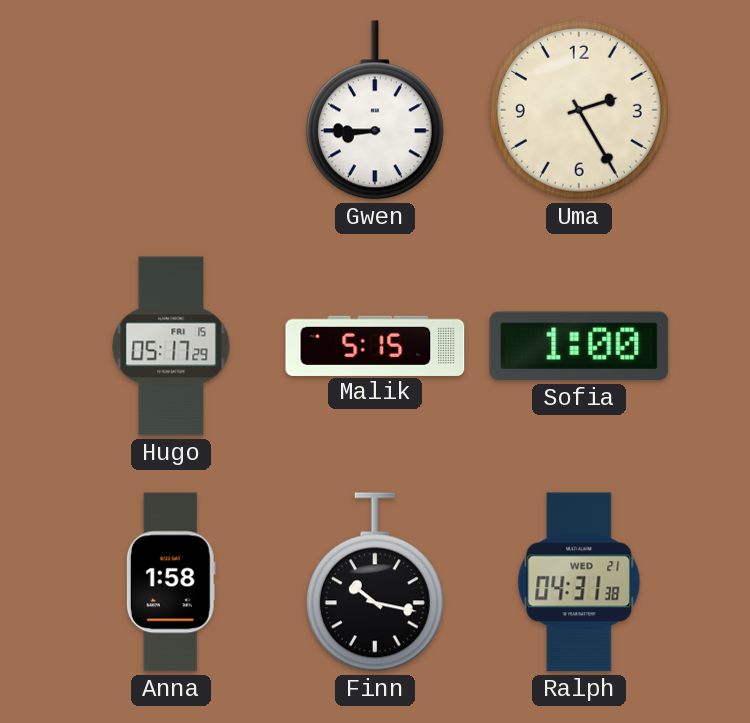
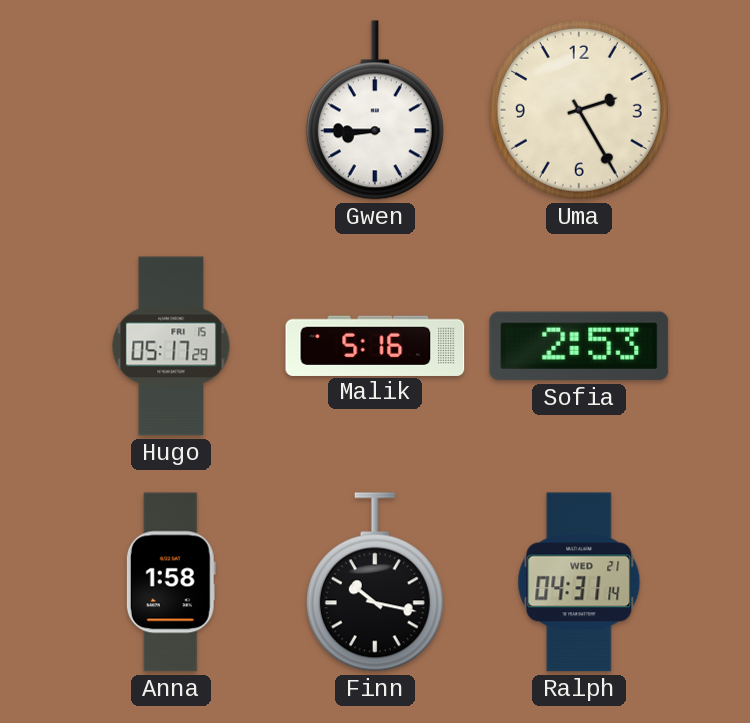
Malik: 5:15 -> 5:16 (375, 345)
Sofia: 1:00 -> 2:53 (579, 346)
Ralph: 04:31:38 -> 04:31:14 (579, 582)
